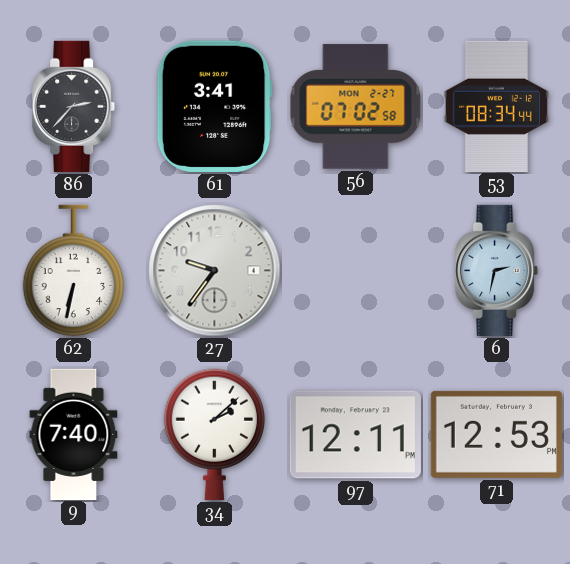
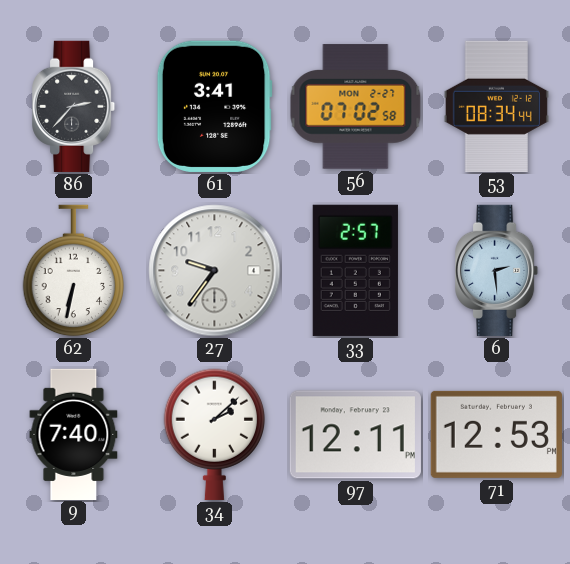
33: none -> 2:57 (355, 270)
6: 2:32 -> 2:29 (498, 270)
